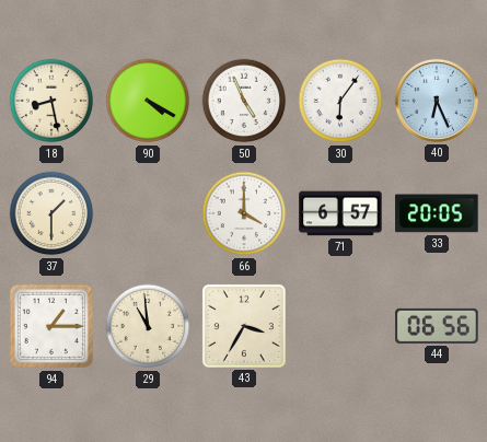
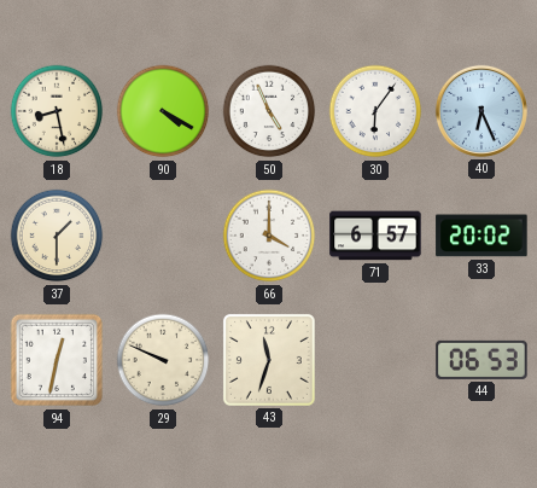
33: 20:05 -> 20:02 (481, 236)
94: 1:15 -> 12:32 (57, 360)
29: 10:59 -> 9:49 (163, 360)
43: 3:35 -> 11:33 (269, 360)
44: 06:56 -> 06:53 (481, 360)
